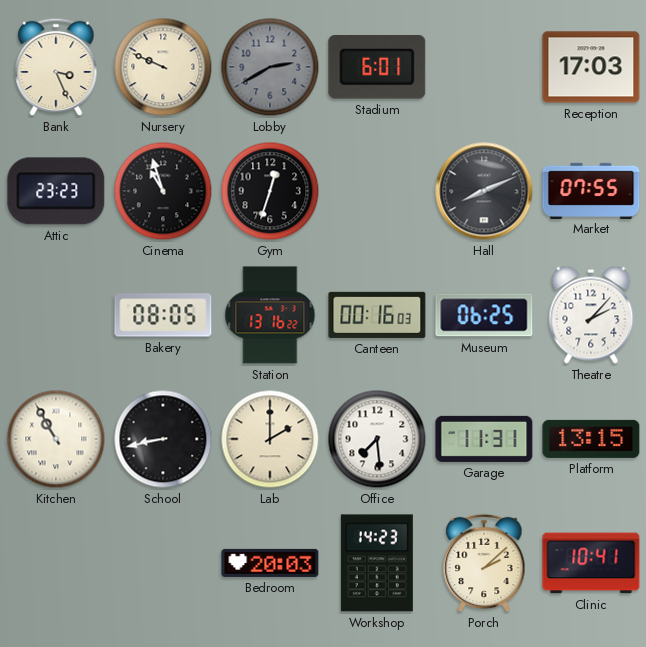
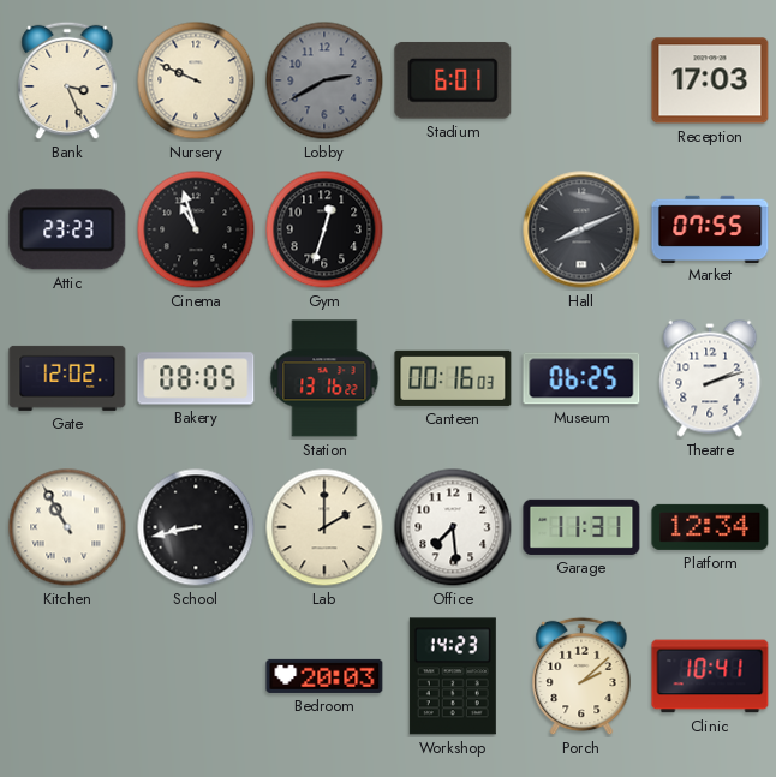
Gate: none -> 12:02 (67, 378)
Theatre: 2:07 -> 2:12 (710, 378)
Platform: 13:15 -> 12:34 (710, 527)
